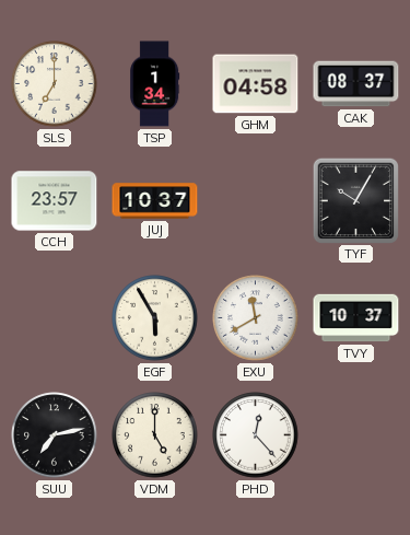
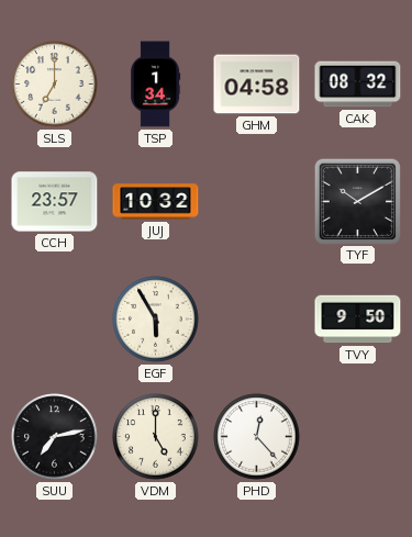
CAK: 08:37 -> 08:32 (358, 85)
JUJ: 10:37 -> 10:32 (156, 202)
TYF: 10:05 -> 10:10 (357, 201)
EXU: 11:40 -> none (256, 318)
TVY: 10:37 -> 9:50 (358, 320)
